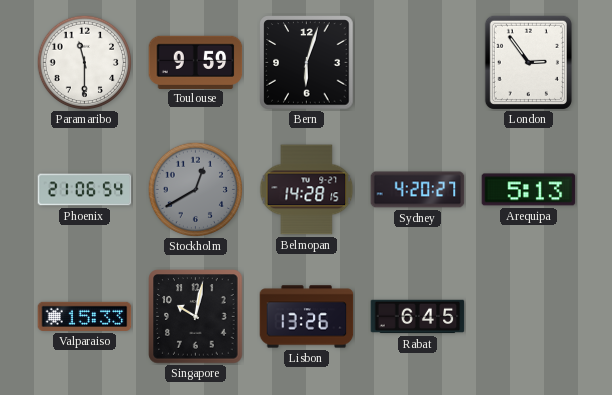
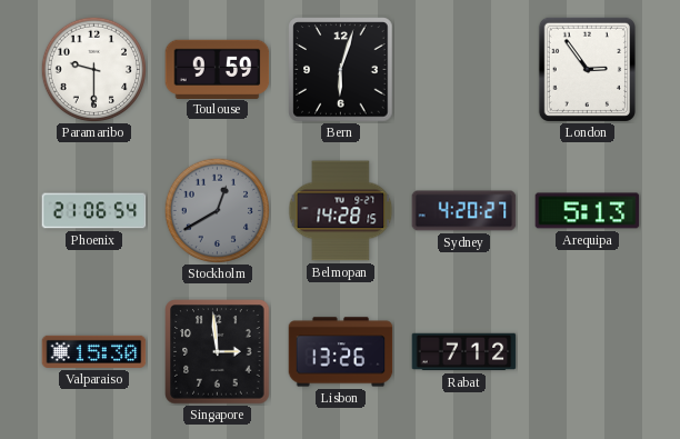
Paramaribo: 11:30 -> 9:30 (93, 69)
Valparaiso: 15:33 -> 15:30 (94, 351)
Singapore: 10:02 -> 2:59 (218, 352)
Rabat: 6:45 -> 7:12 (464, 352)
